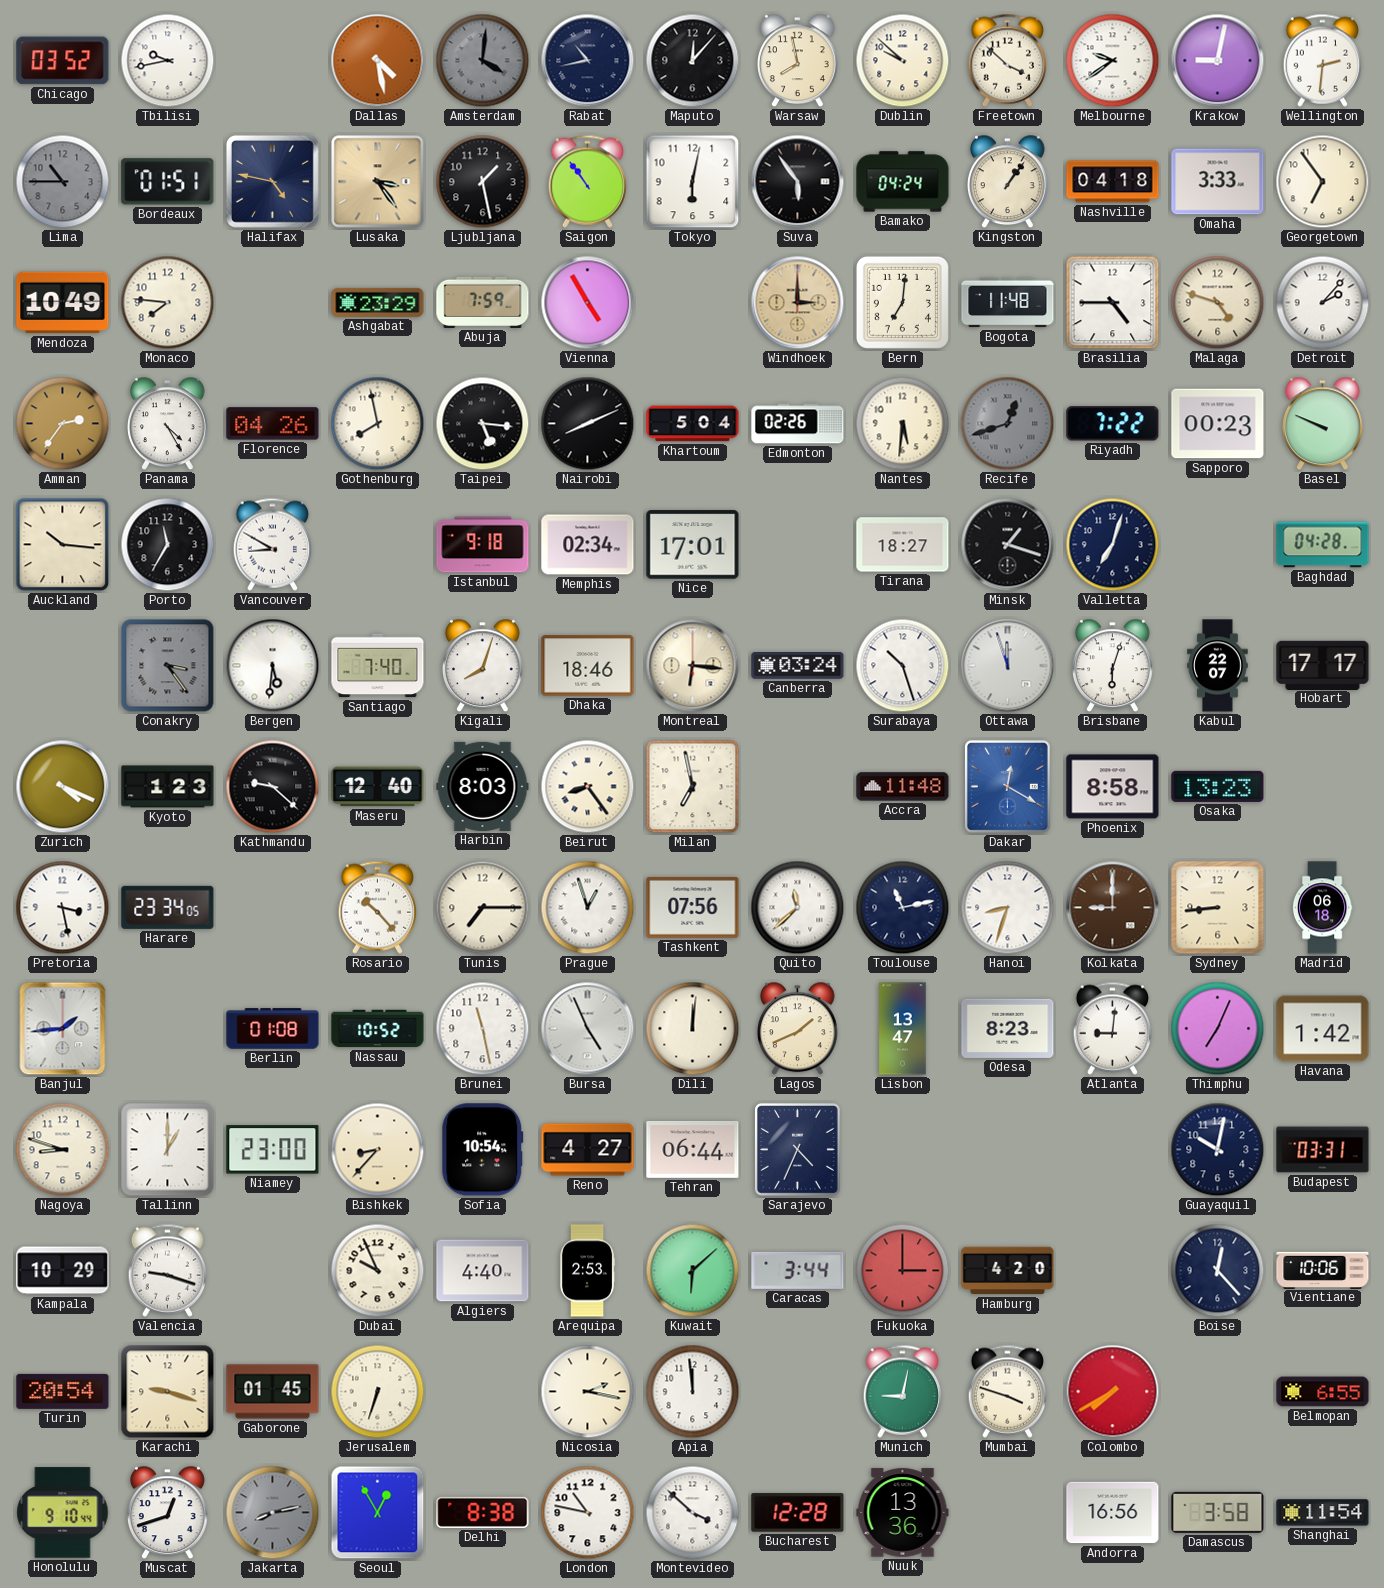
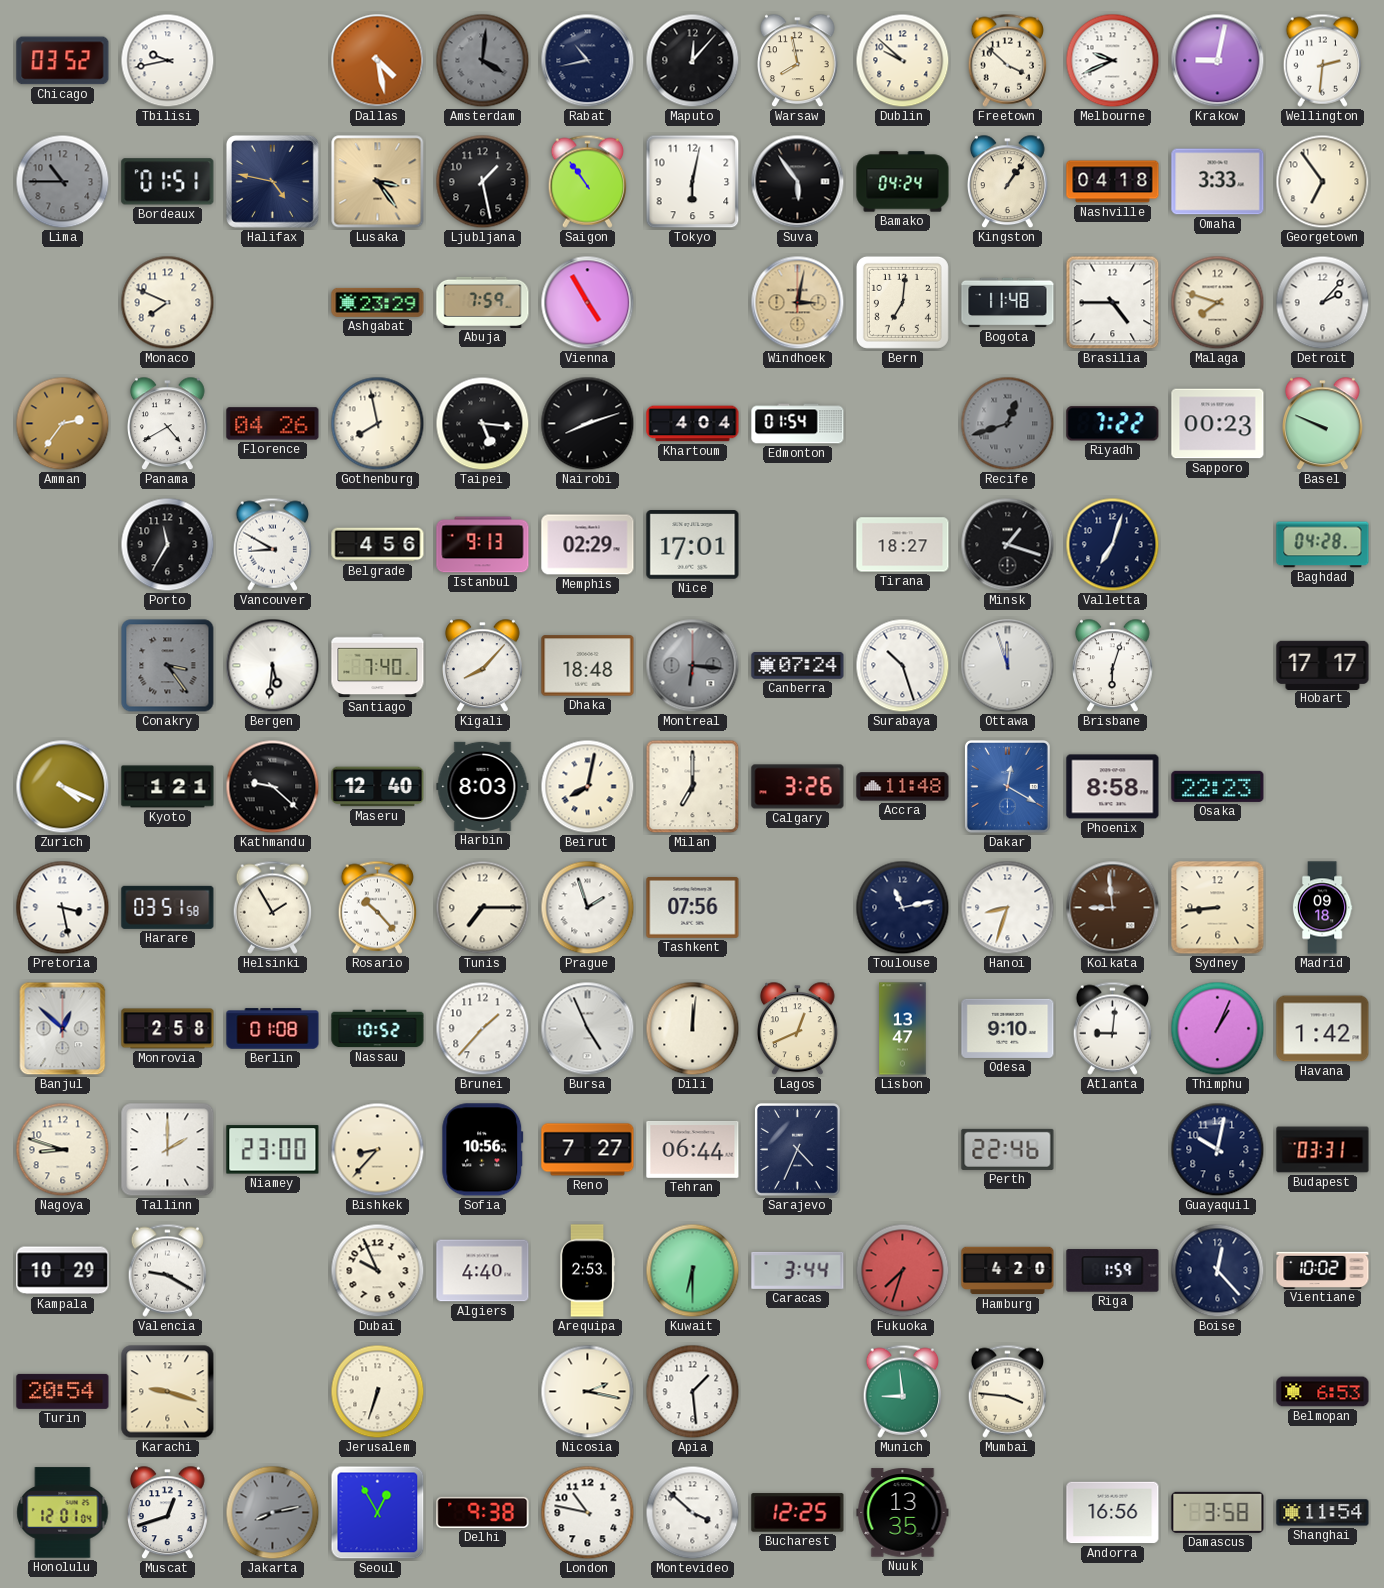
Melbourne: 9:39 -> 9:41 (1113, 61)
Mendoza: 10:49 -> none (63, 303)
Monaco: 7:46 -> 7:49 (168, 303)
Windhoek: 3:00 -> 3:02 (798, 303)
Malaga: 4:48 -> 7:48 (1218, 303)
Panama: 4:25 -> 4:40 (168, 424)
Nairobi: 8:11 -> 8:12 (588, 424)
Khartoum: 5:04 -> 4:04 (693, 424)
Edmonton: 02:26 -> 01:54 (798, 424)
Nantes: 5:31 -> none (903, 424)
Auckland: 10:16 -> none (63, 545)
Belgrade: none -> 4:56 (378, 545)
Istanbul: 9:18 -> 9:13 (483, 545)
Memphis: 02:34 -> 02:29 (588, 545)
Kigali: 8:03 -> 8:07 (483, 666)
Dhaka: 18:46 -> 18:48 (588, 666)
Montreal dial: cream -> grey (693, 666)
Canberra: 03:24 -> 07:24 (798, 666)
Kabul: 22:07 -> none (1218, 666)
Kyoto: 1:23 -> 1:21 (168, 787)
Beirut: 8:24 -> 8:02 (588, 787)
Milan: 6:58 -> 7:00 (693, 787)
Calgary: none -> 3:26 (798, 787)
Osaka: 13:23 -> 22:23 (1218, 786)
Harare: 23:34 -> 03:51 (168, 907)
Helsinki: none -> 1:55 (273, 907)
Prague: 12:57 -> 1:57 (588, 908)
Quito: 11:38 -> none (798, 908)
Kolkata: 9:00 -> 8:59 (1113, 908)
Madrid: 06:18 -> 09:18 (1322, 908)
Banjul: 1:44 -> 12:52 (63, 1029)
Monrovia: none -> 2:58 (168, 1029)
Brunei: 11:28 -> 1:37 (483, 1029)
Lagos: 1:41 -> 12:41 (798, 1029)
Odesa: 8:23 -> 9:10 (1008, 1028)
Thimphu: 7:04 -> 1:04 (1218, 1029)
Tallinn: 1:00 -> 2:00 (168, 1150)
Sofia: 10:54 -> 10:56 (483, 1150)
Reno: 4:27 -> 7:27 (588, 1150)
Perth: none -> 22:46 (1008, 1149)
Valencia: 9:18 -> 9:20 (168, 1270)
Kuwait: 6:08 -> 6:30 (693, 1271)
Fukuoka: 3:00 -> 7:33 (903, 1271)
Riga: none -> 1:59 (1113, 1271)
Vientiane: 10:06 -> 10:02 (1323, 1270)
Gaborone: 01:45 -> none (273, 1392)
Apia: 11:59 -> 1:29 (693, 1392)
Munich: 9:02 -> 8:59 (903, 1391)
Mumbai: 3:48 -> 3:46 (1008, 1391)
Colombo: 7:40 -> none (1113, 1392)
Belmopan: 6:55 -> 6:53 (1323, 1392)
Honolulu: 9:10 -> 12:01 (63, 1513)
Delhi: 8:38 -> 9:38 (483, 1512)
Bucharest: 12:28 -> 12:25 (798, 1513)
Nuuk: 13:36 -> 13:35 (903, 1513)
